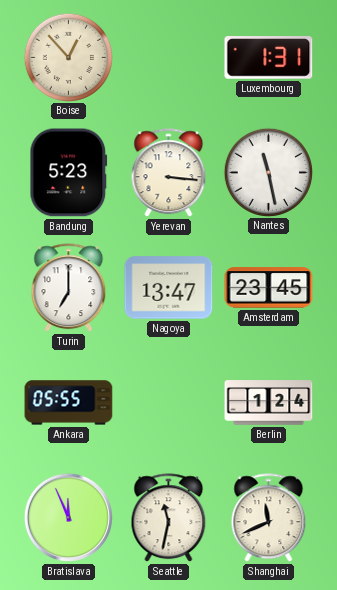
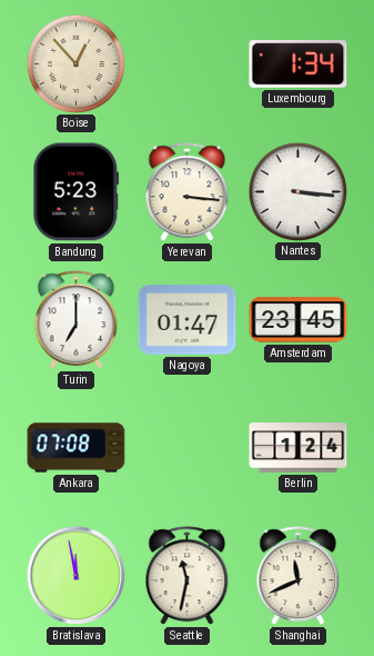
Luxembourg: 1:31 -> 1:34 (299, 64)
Nantes: 11:28 -> 3:16 (297, 191)
Nagoya: 13:47 -> 01:47 (188, 320)
Ankara: 05:55 -> 07:08 (77, 448)
Bratislava: 11:56 -> 11:58 (75, 575)
